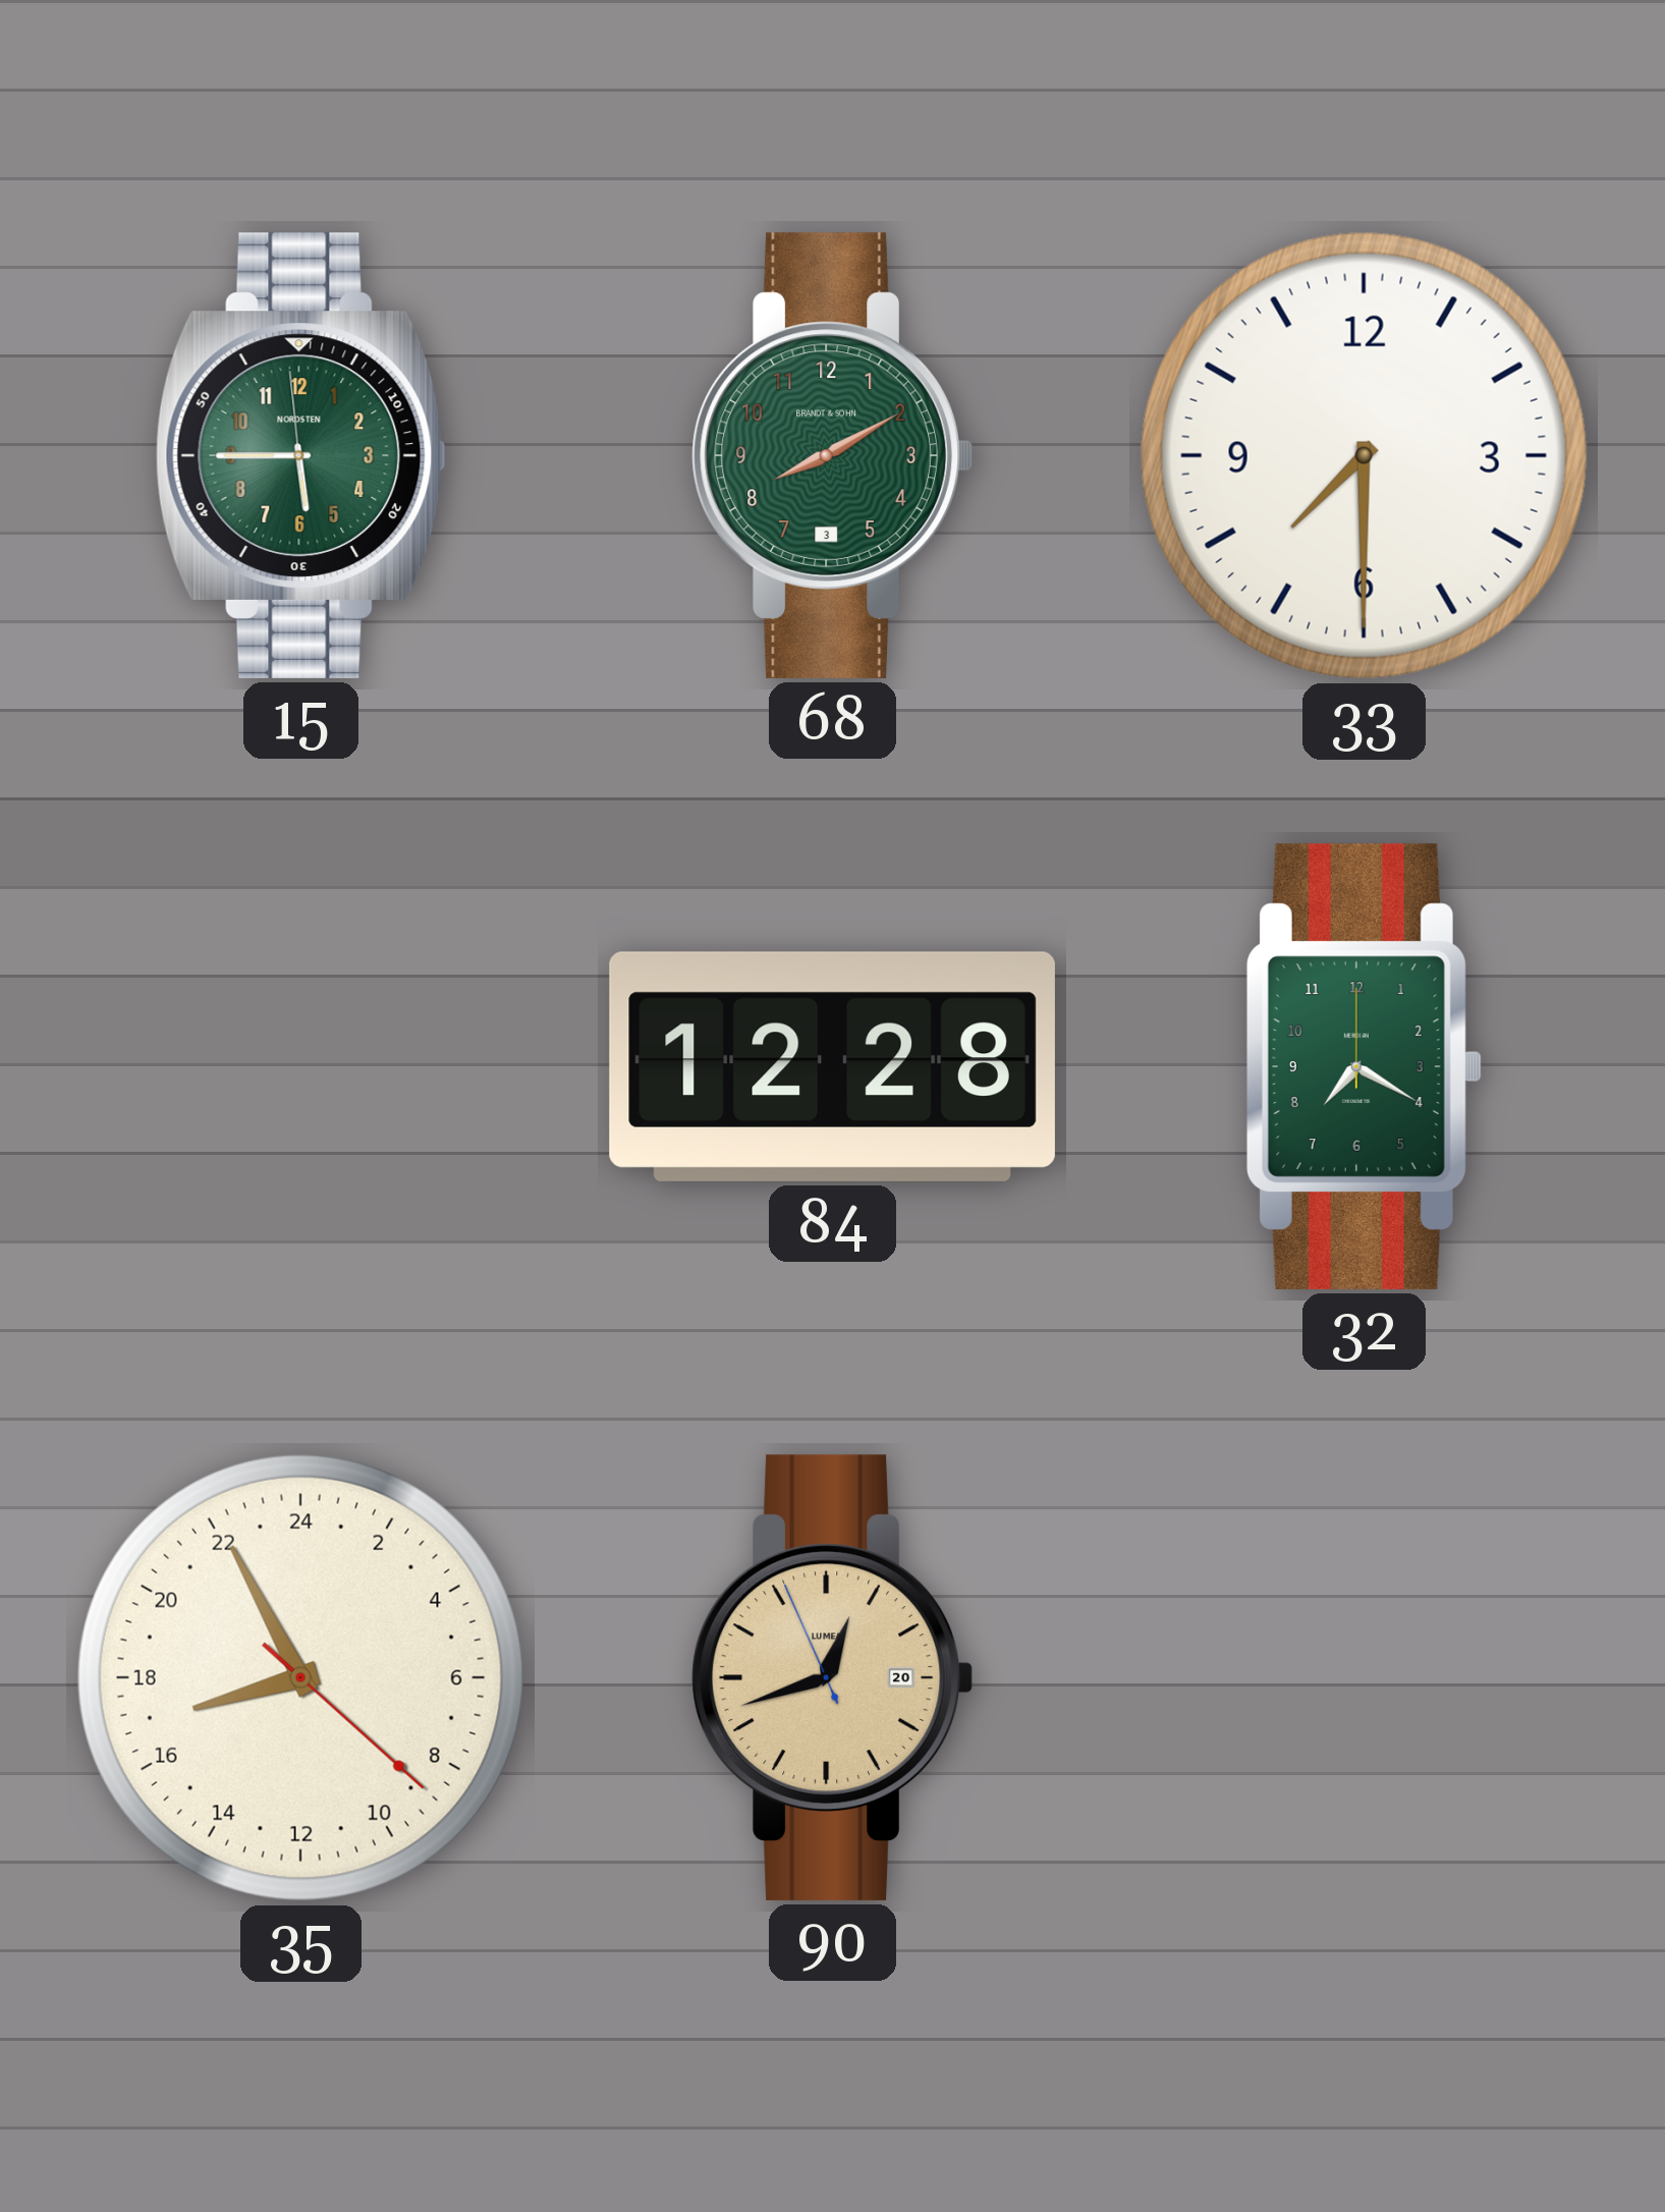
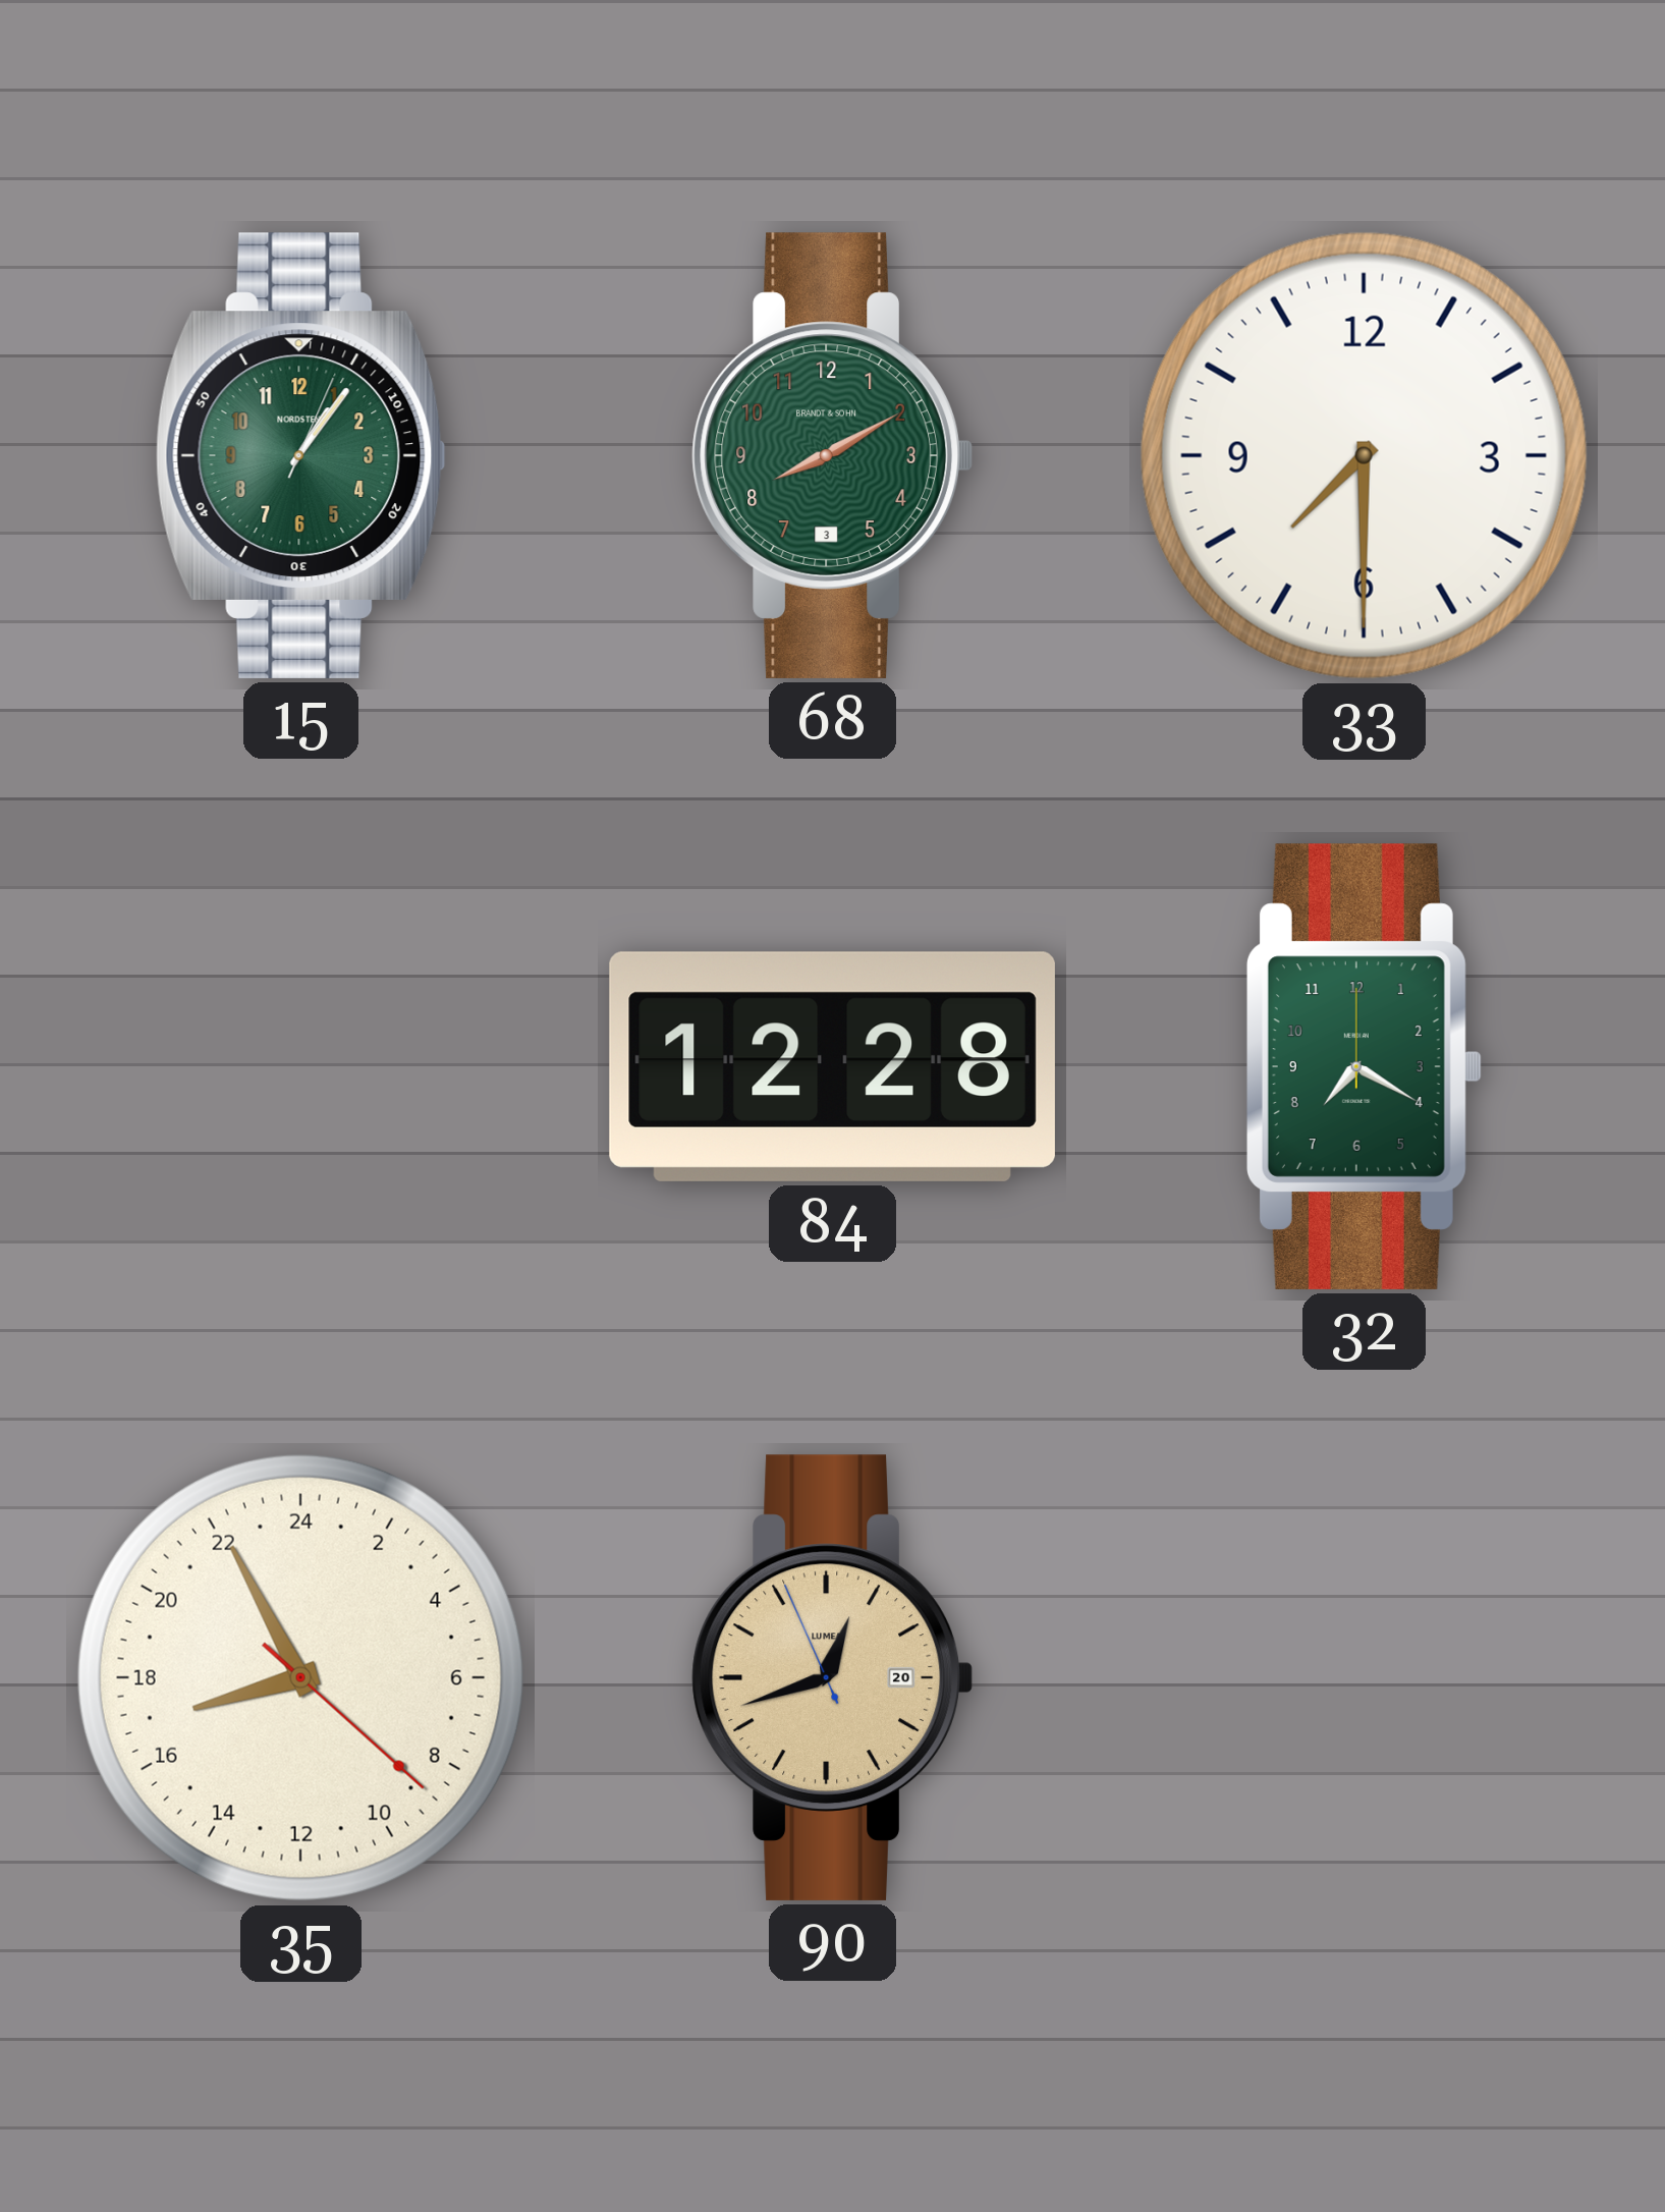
15: 5:44 -> 1:06 (300, 455)
